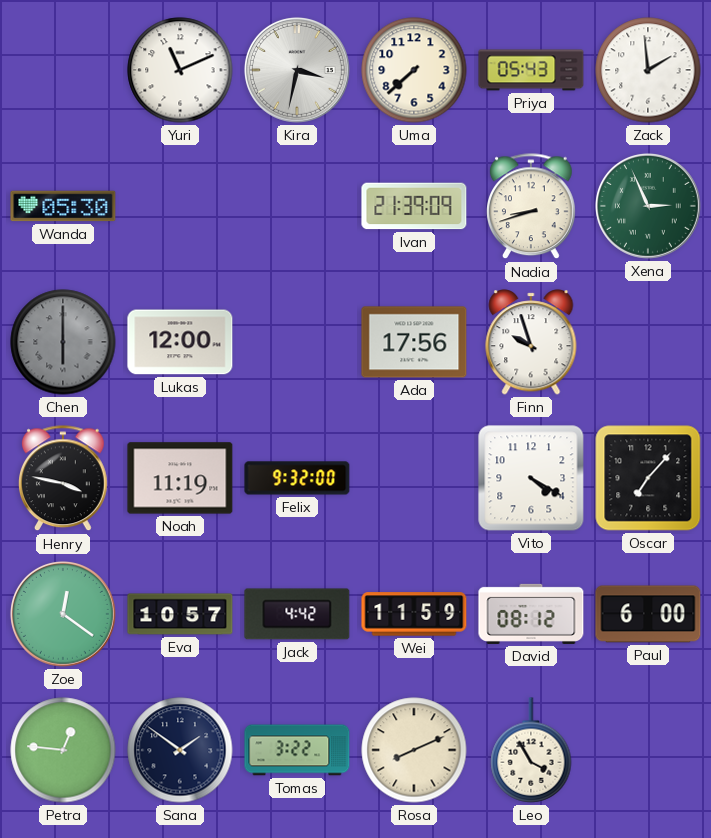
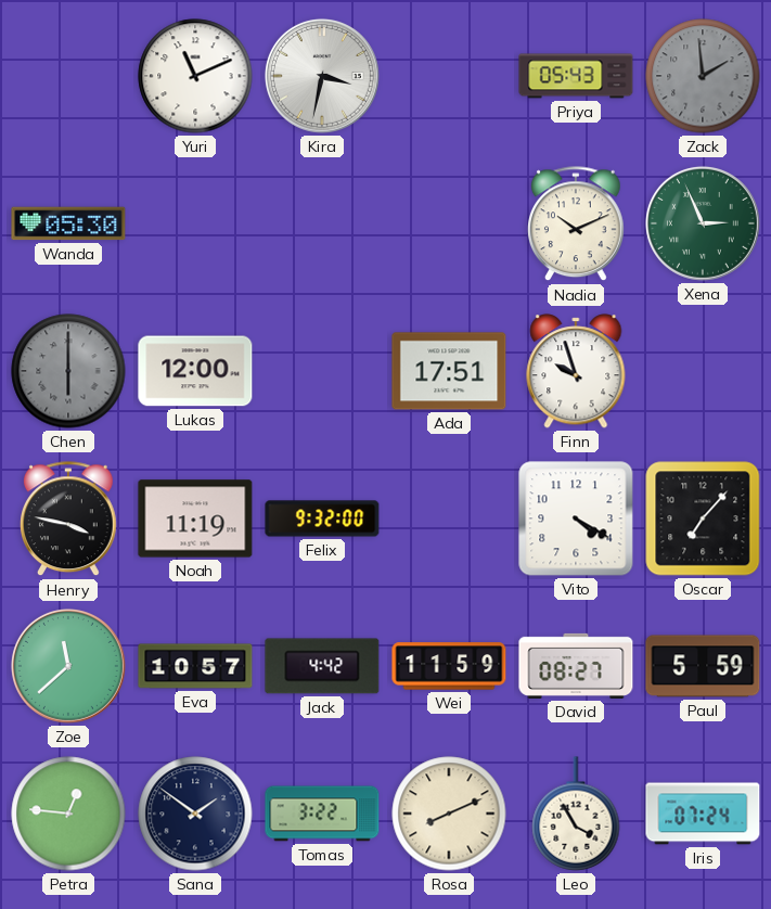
Uma: 7:38 -> none (414, 70)
Zack dial: white -> grey (703, 76)
Ivan: 21:39 -> none (414, 206)
Nadia: 8:42 -> 10:11 (577, 225)
Ada: 17:56 -> 17:51 (449, 371)
Zoe: 12:21 -> 11:38 (68, 666)
David: 08:12 -> 08:27 (576, 666)
Paul: 6:00 -> 5:59 (703, 666)
Iris: none -> 07:24 (703, 814)
